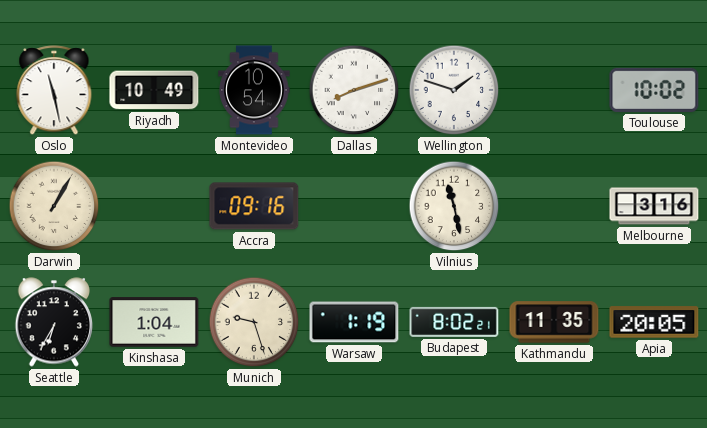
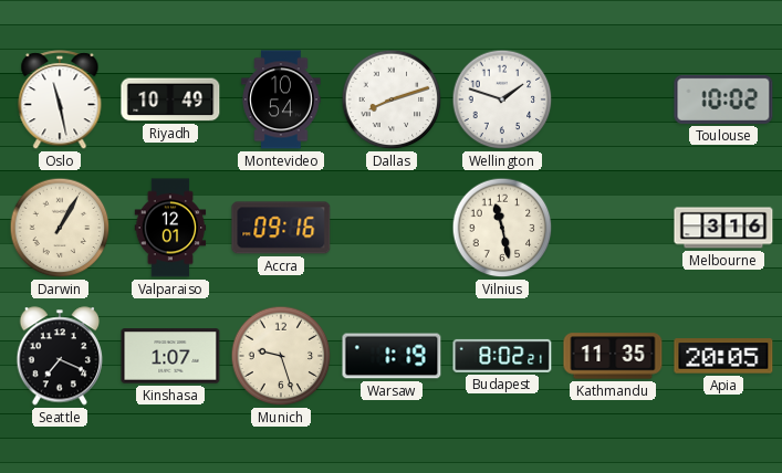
Valparaiso: none -> 12:01 (170, 228)
Seattle: 6:35 -> 7:19 (60, 356)
Kinshasa: 1:04 -> 1:07 (170, 356)
